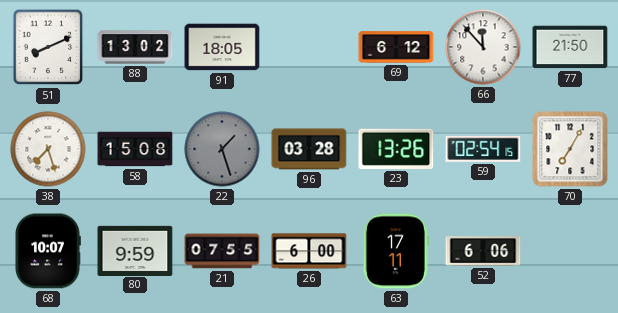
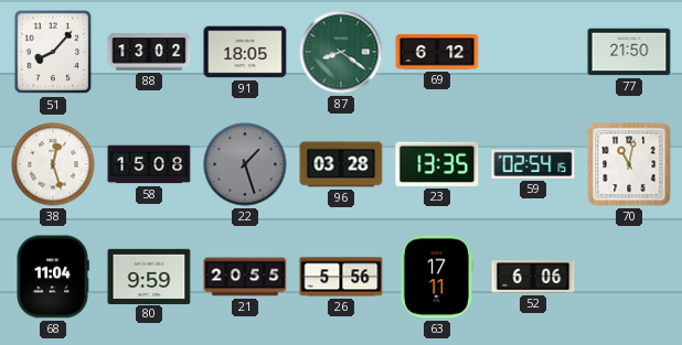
51: 8:11 -> 8:07 (53, 52)
87: none -> 8:21 (341, 52)
66: 11:53 -> none (483, 47)
38: 7:27 -> 12:27 (53, 164)
23: 13:26 -> 13:35 (437, 164)
70: 7:05 -> 11:02 (629, 164)
68: 10:07 -> 11:04 (53, 277)
21: 07:55 -> 20:55 (245, 277)
26: 6:00 -> 5:56 (341, 277)
